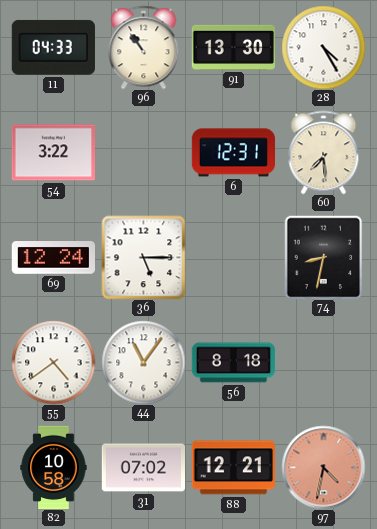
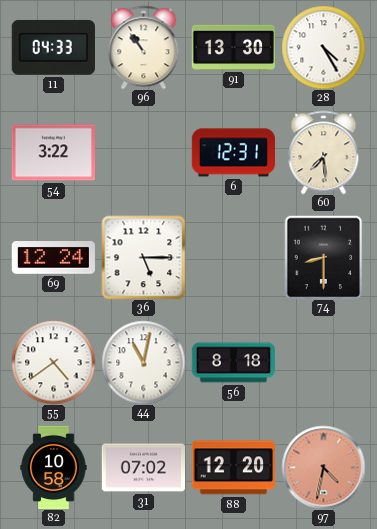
74: 8:32 -> 8:30 (324, 257)
44: 11:06 -> 11:02 (143, 362)
88: 12:21 -> 12:20 (233, 468)
